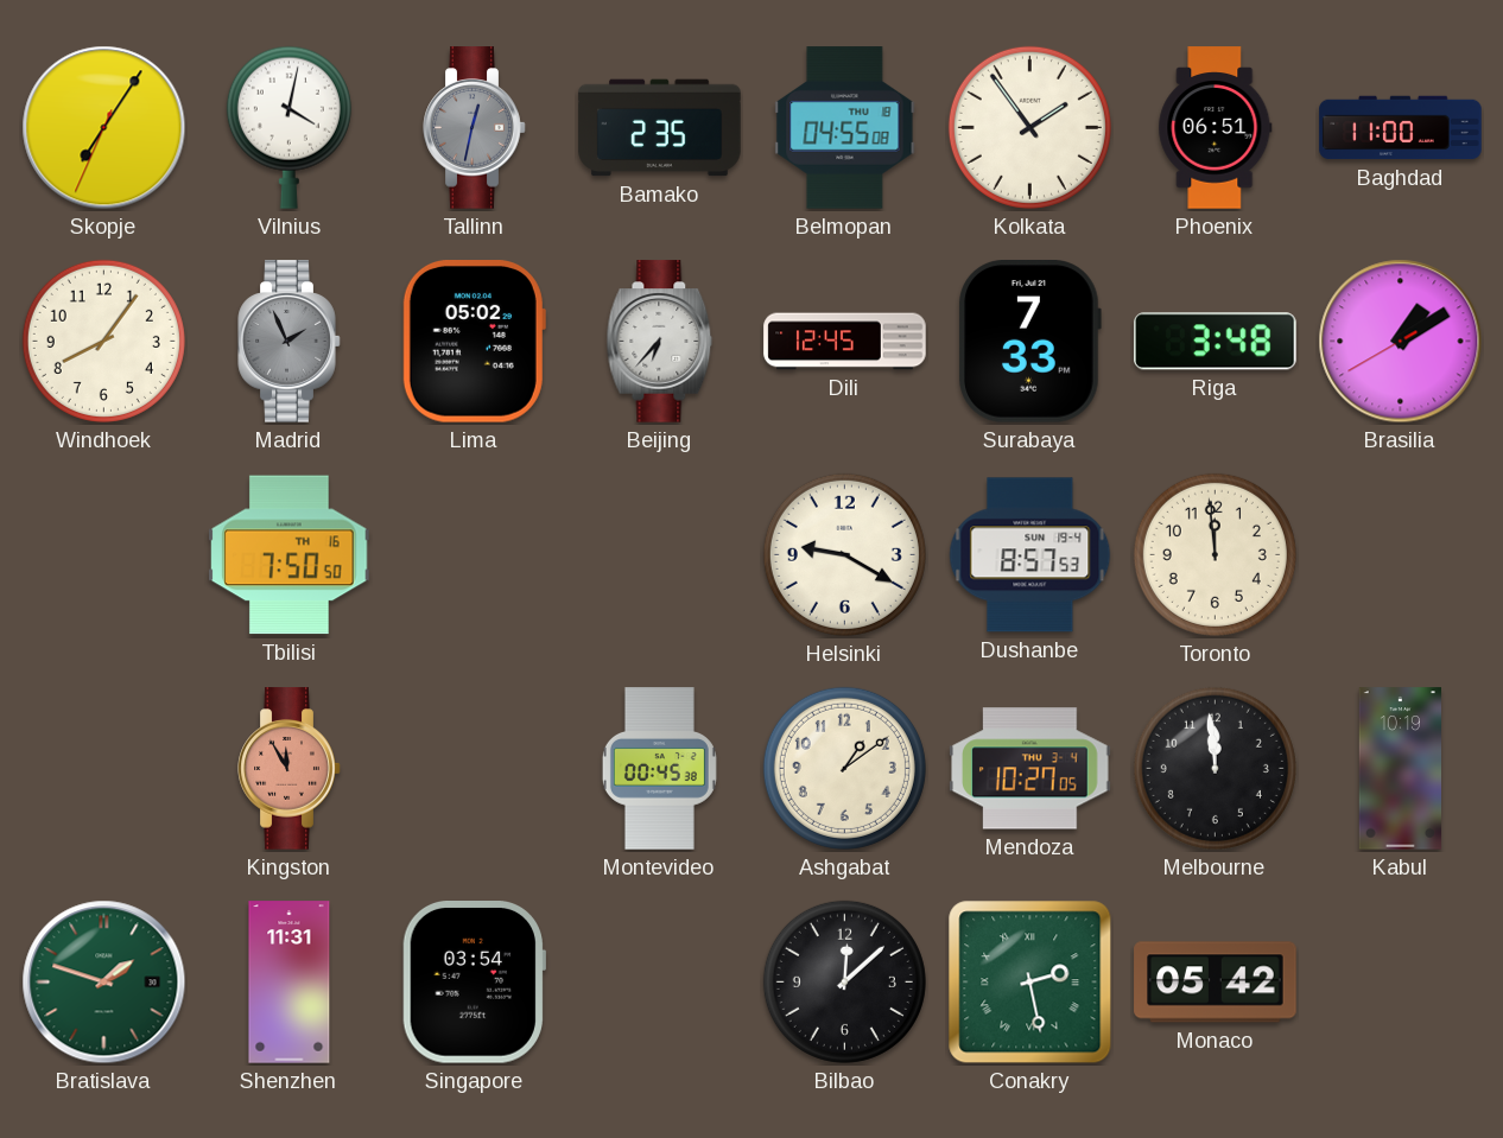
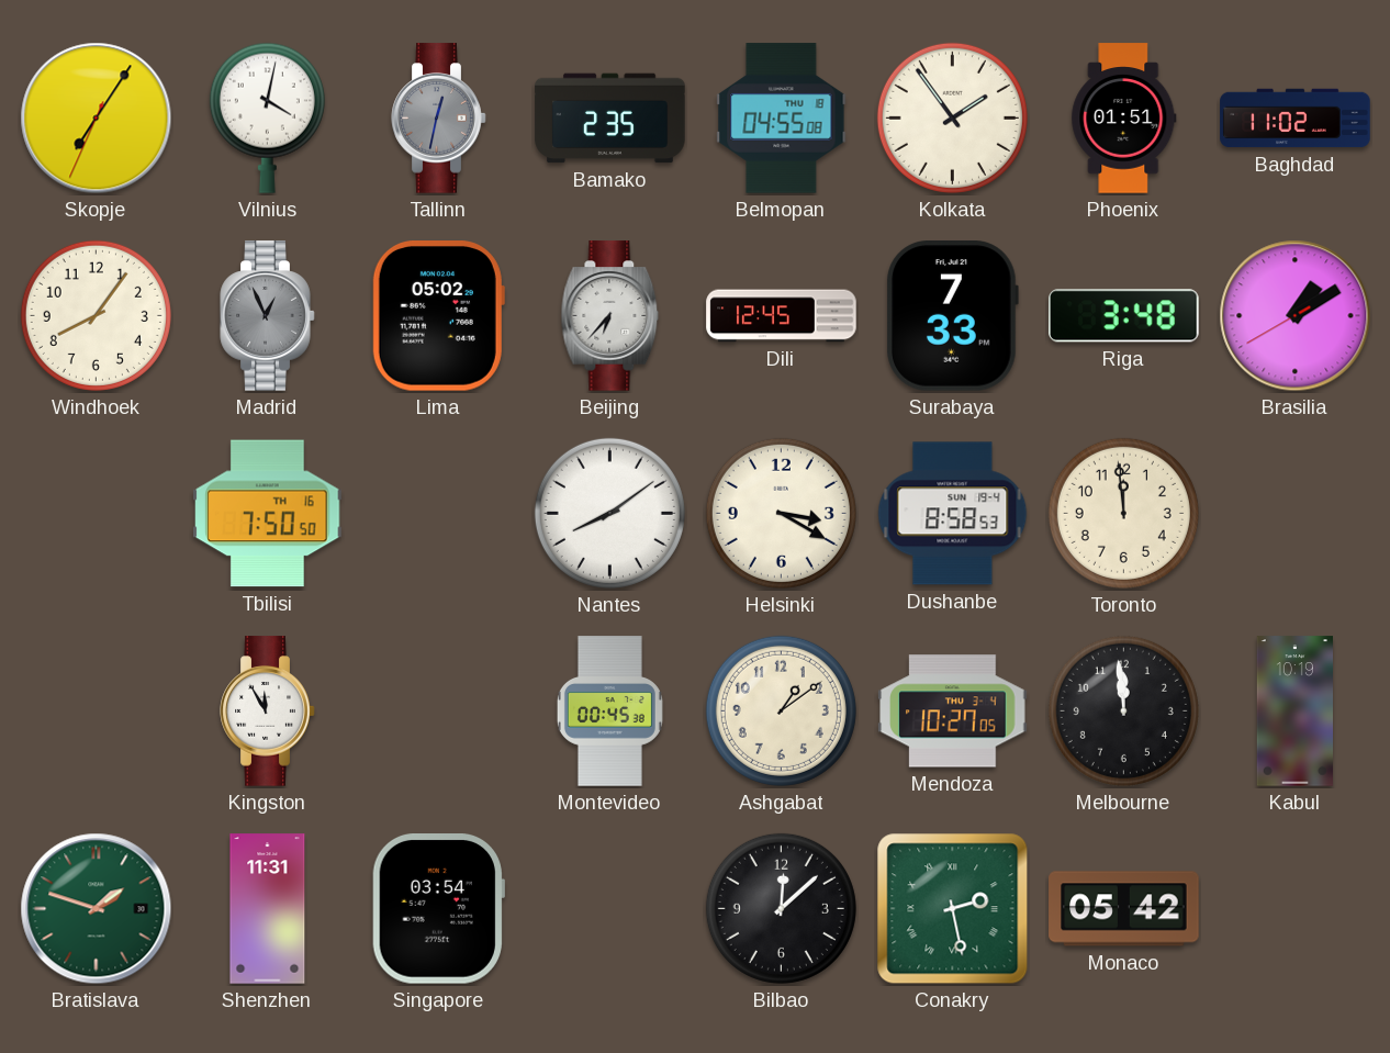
Phoenix: 06:51 -> 01:51 (1124, 119)
Baghdad: 11:00 -> 11:02 (1296, 119)
Madrid: 1:56 -> 12:56 (268, 316)
Nantes: none -> 8:09 (609, 513)
Helsinki: 9:20 -> 3:20 (781, 513)
Dushanbe: 8:57 -> 8:58 (953, 514)
Kingston dial: salmon -> white (268, 712)
